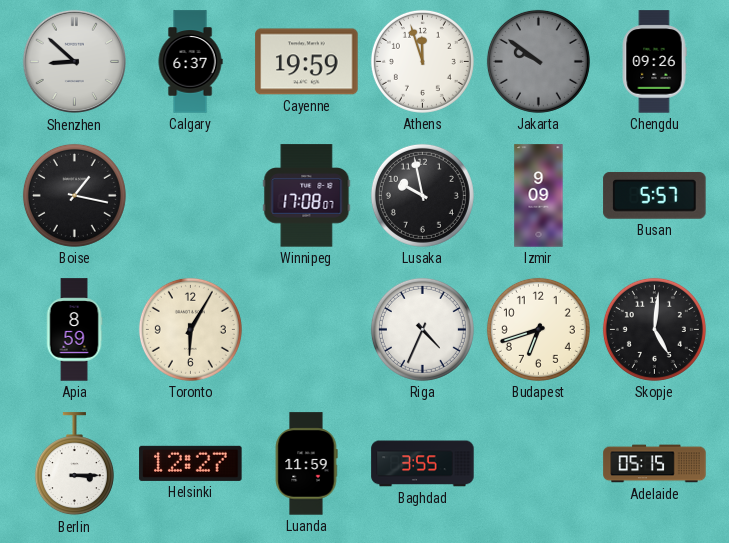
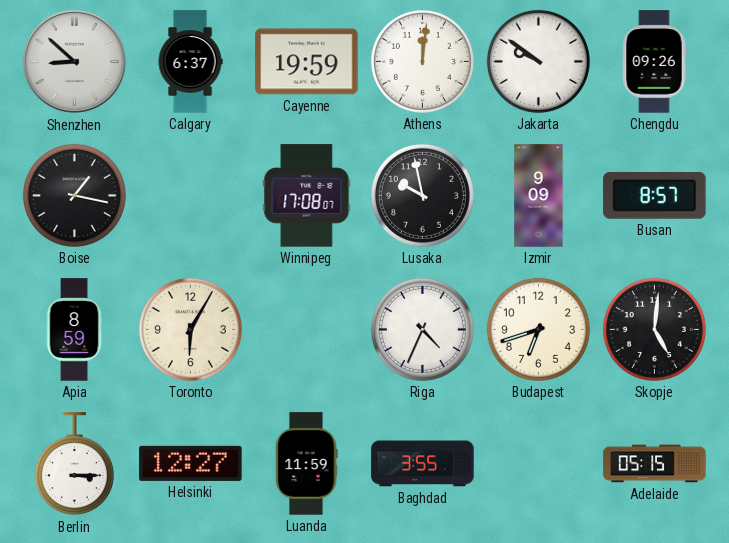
Athens: 11:57 -> 12:01 (422, 61)
Jakarta dial: grey -> white (538, 61)
Busan: 5:57 -> 8:57 (655, 196)
